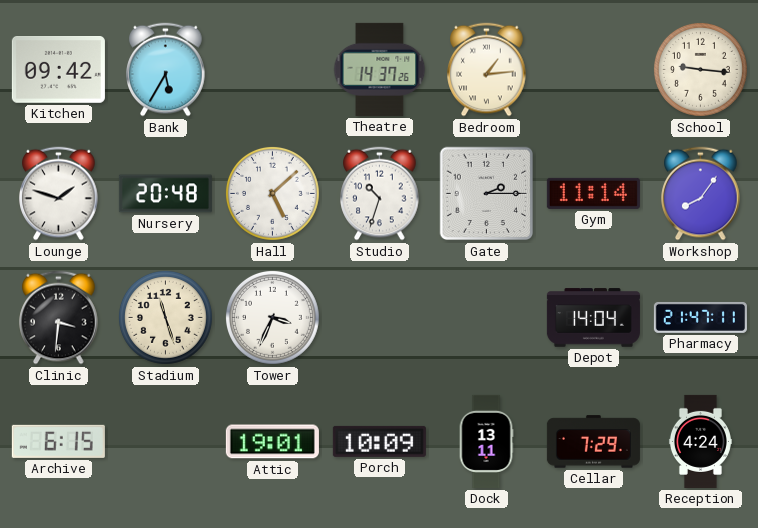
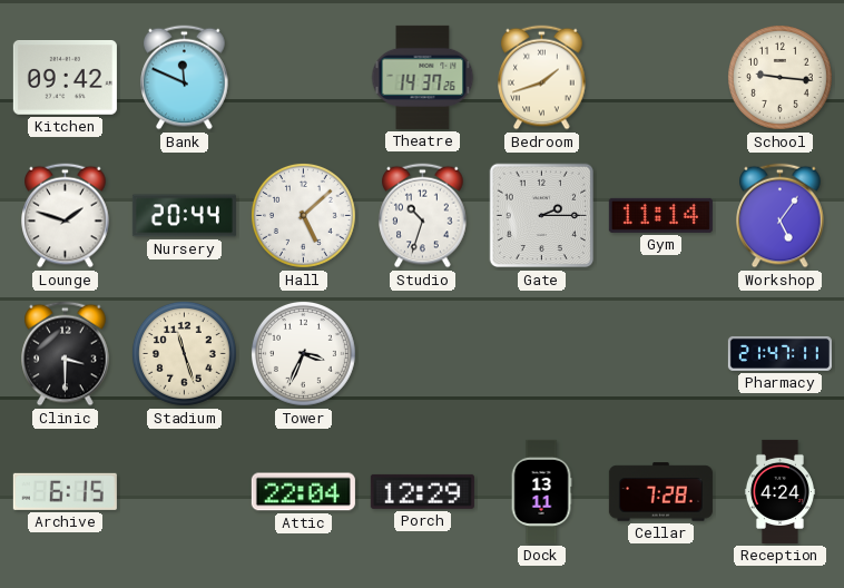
Bank: 5:35 -> 11:49 (185, 78)
Bedroom: 1:14 -> 1:42 (542, 78)
Nursery: 20:48 -> 20:44 (184, 216)
Workshop: 8:06 -> 5:06 (781, 216)
Clinic: 3:31 -> 3:30 (66, 354)
Depot: 14:04 -> none (593, 318)
Attic: 19:01 -> 22:04 (303, 492)
Porch: 10:09 -> 12:29 (422, 491)
Cellar: 7:29 -> 7:28 (660, 492)
